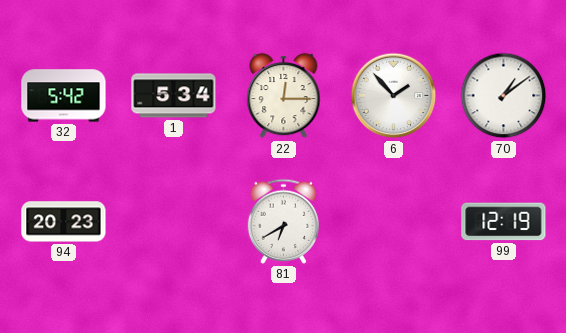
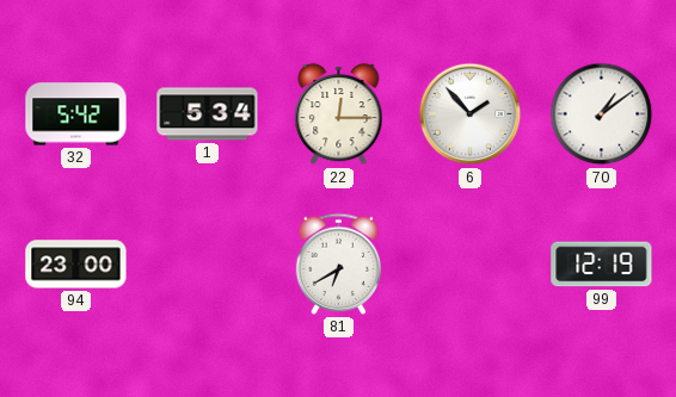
94: 20:23 -> 23:00 (76, 265)
